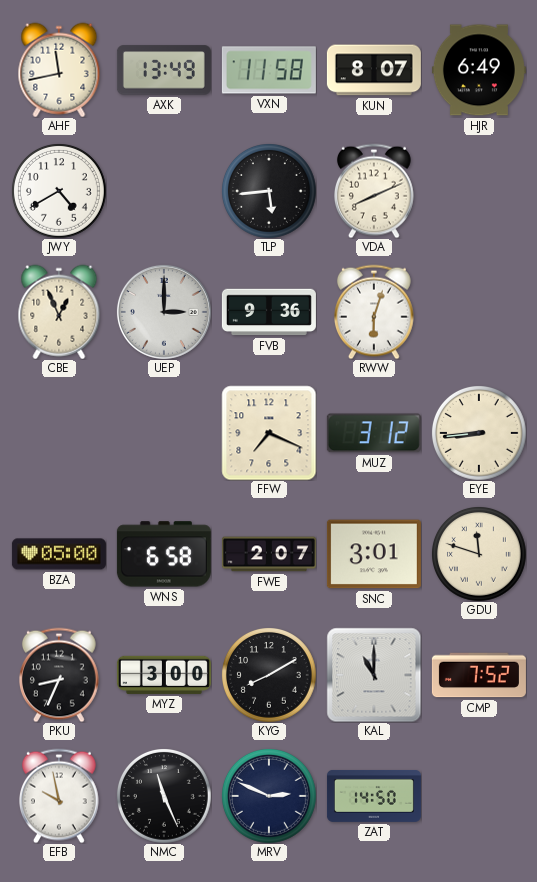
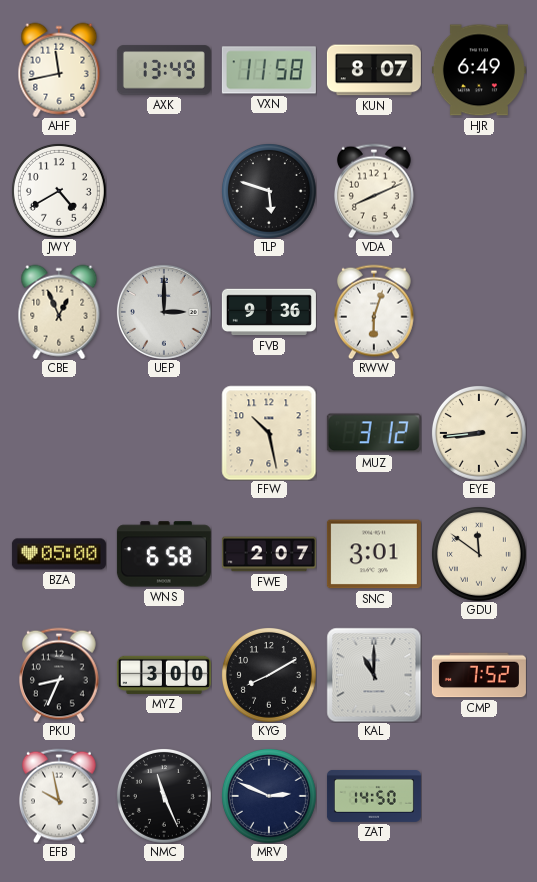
TLP: 5:44 -> 5:48 (269, 191)
FFW: 7:19 -> 10:28 (269, 433)
GDU: 11:48 -> 11:51 (479, 554)
